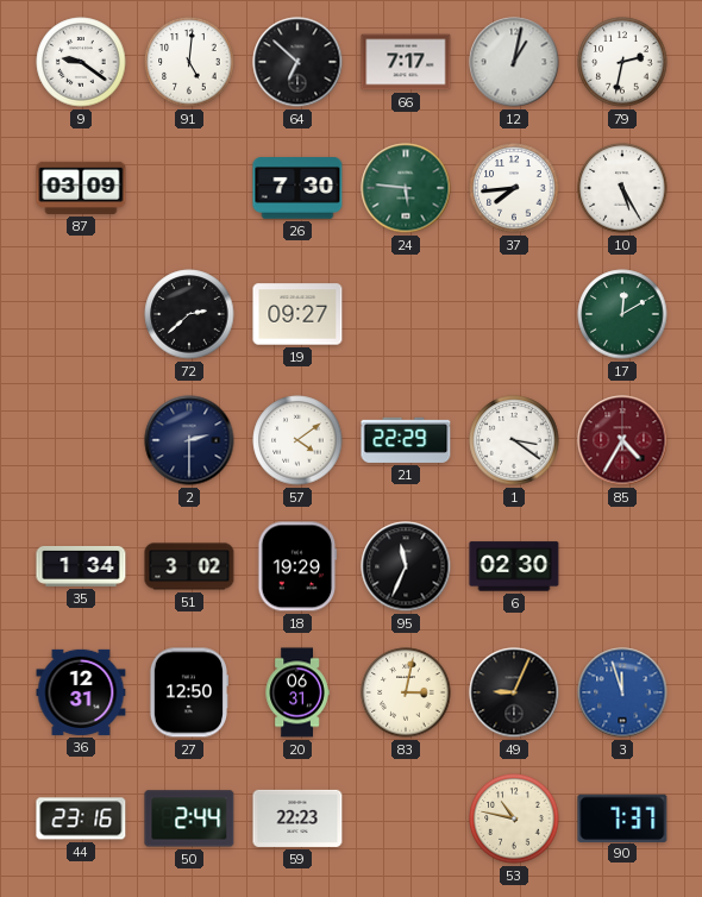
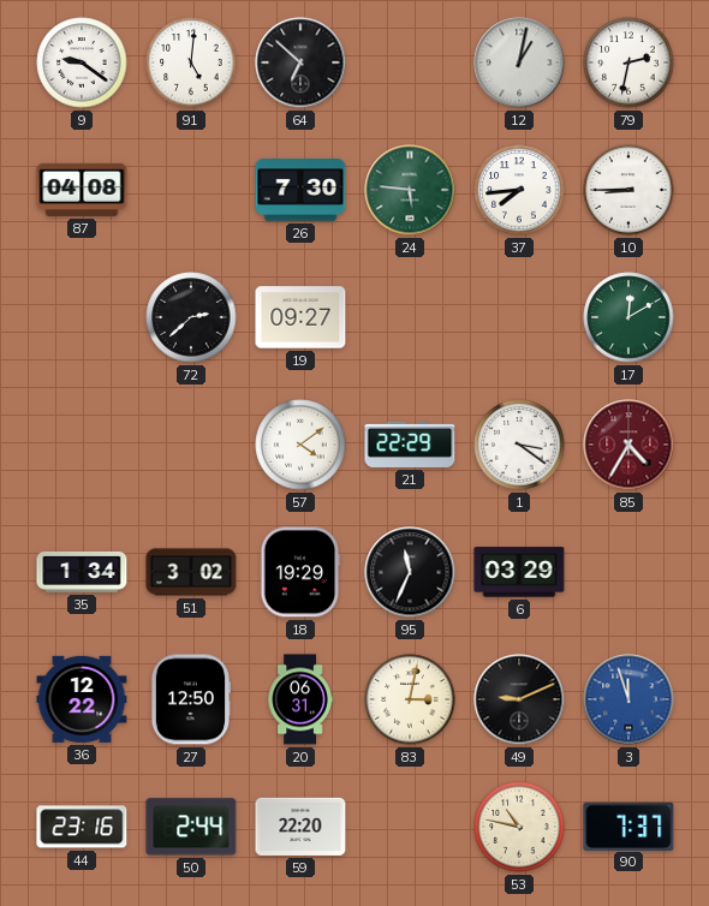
66: 7:17 -> none (406, 62)
87: 03:09 -> 04:08 (82, 190)
10: 5:25 -> 8:45 (628, 190)
2: 2:30 -> none (189, 440)
6: 02:30 -> 03:29 (519, 572)
36: 12:31 -> 12:22 (82, 699)
49: 9:04 -> 9:11 (519, 699)
59: 22:23 -> 22:20 (300, 827)
